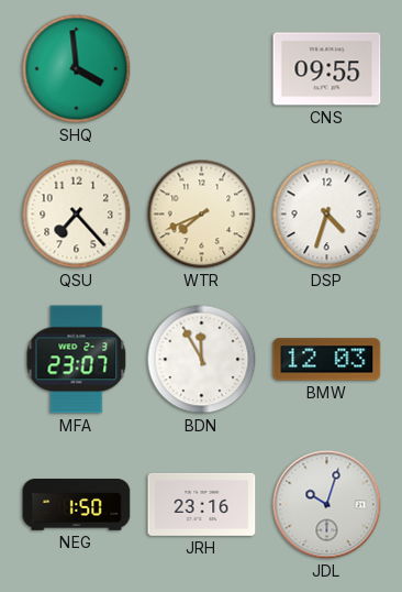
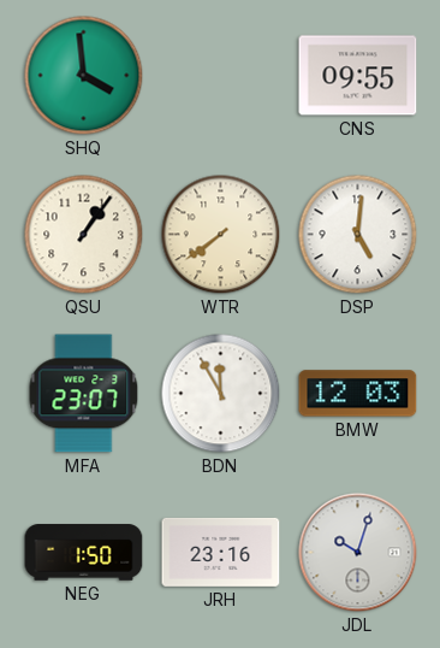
QSU: 7:23 -> 1:06 (84, 235)
WTR: 7:41 -> 7:39 (221, 235)
DSP: 4:33 -> 5:01 (358, 235)
